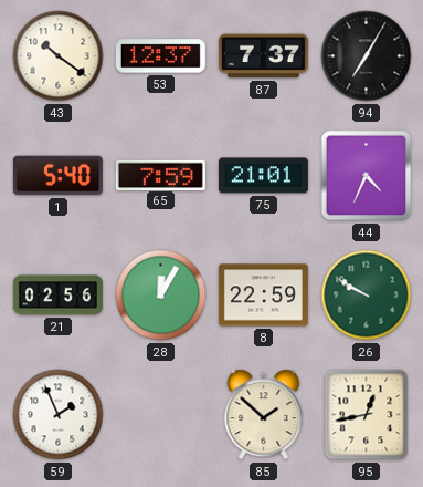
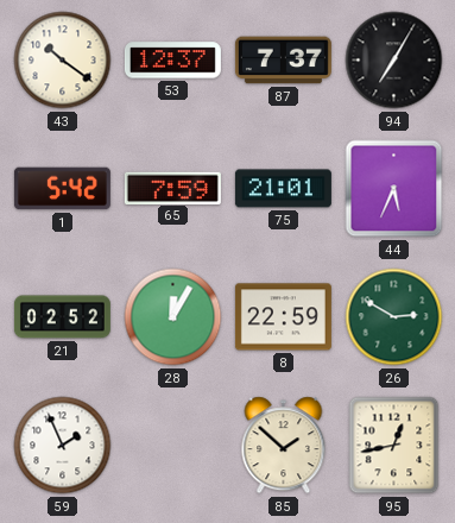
1: 5:40 -> 5:42 (62, 189)
44: 4:34 -> 5:34 (394, 189)
21: 02:56 -> 02:52 (62, 317)
26: 9:50 -> 2:50 (394, 317)
